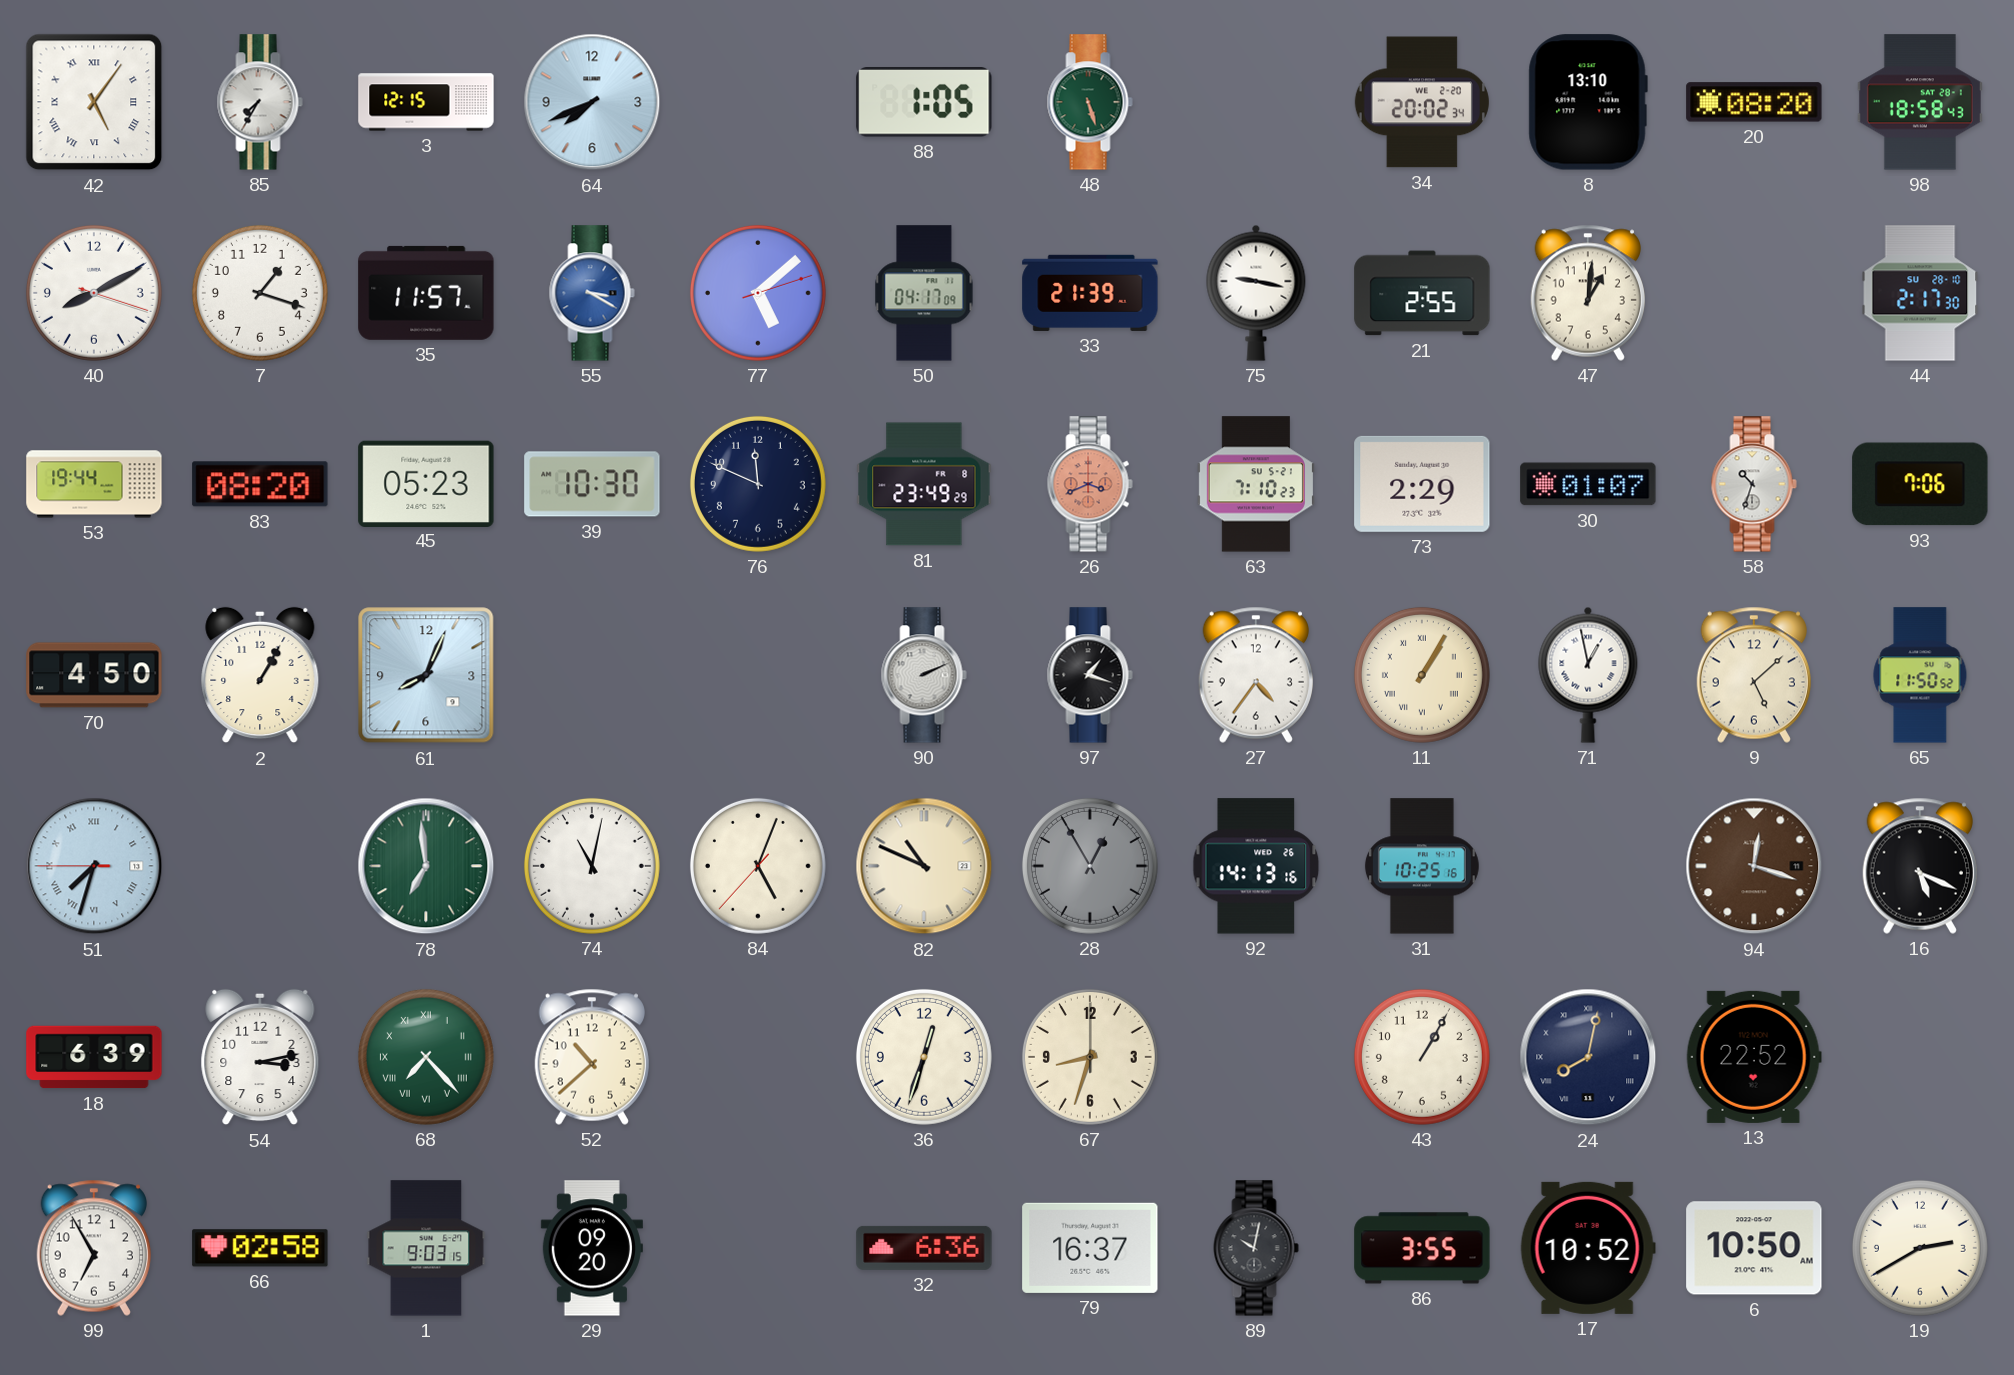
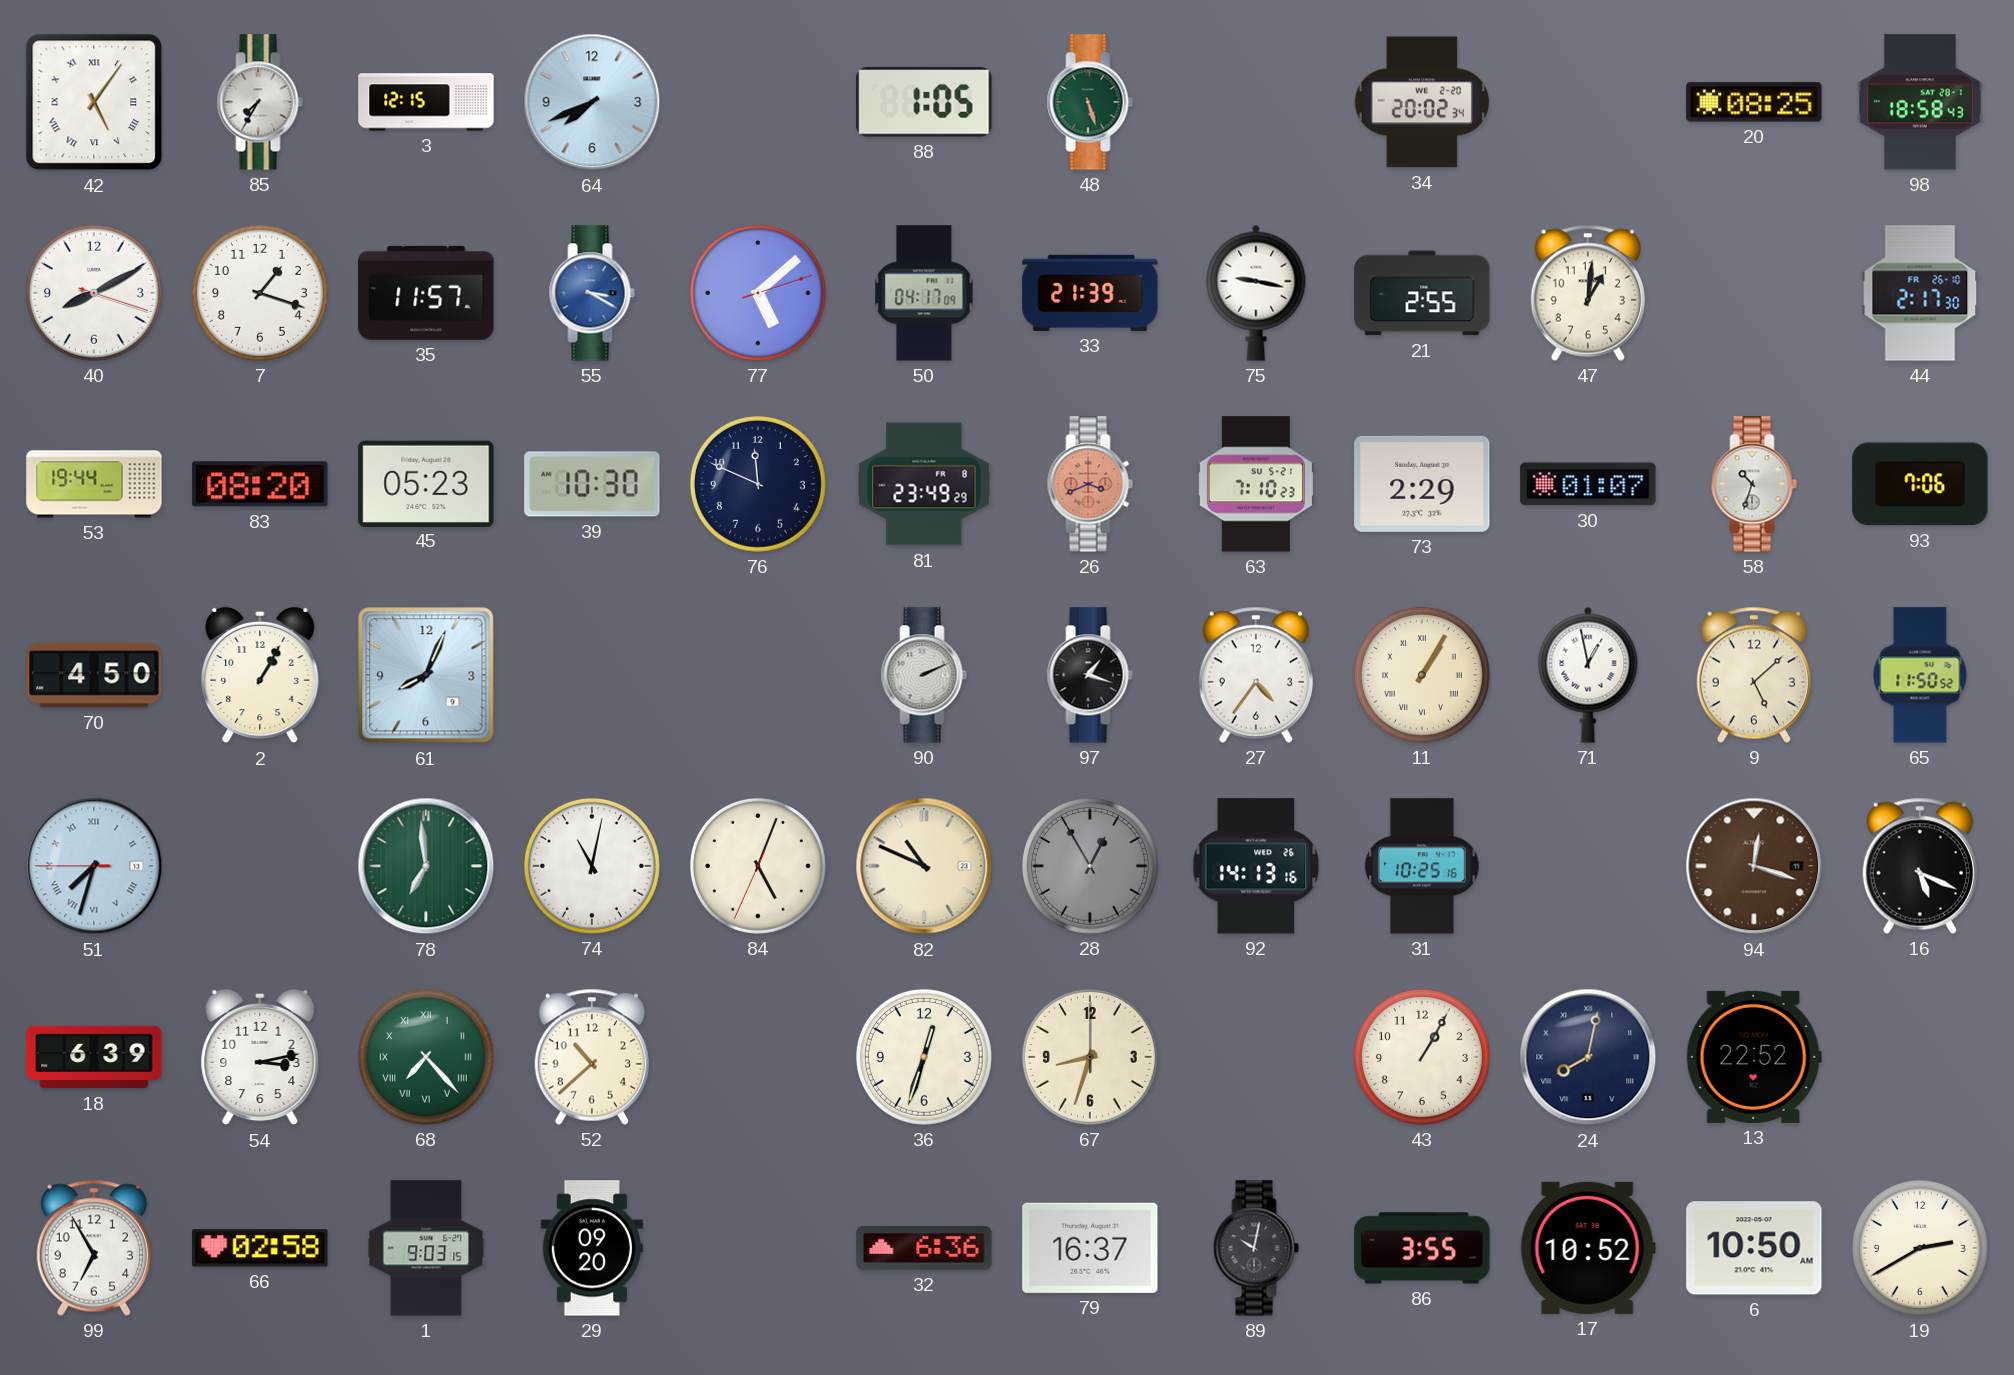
8: 13:10 -> none (1588, 102)
20: 08:20 -> 08:25 (1754, 102)
44 date: SU 28-10 -> FR 26-10 (1920, 293)
84: 5:03:37 -> 5:03:34 (758, 866)
